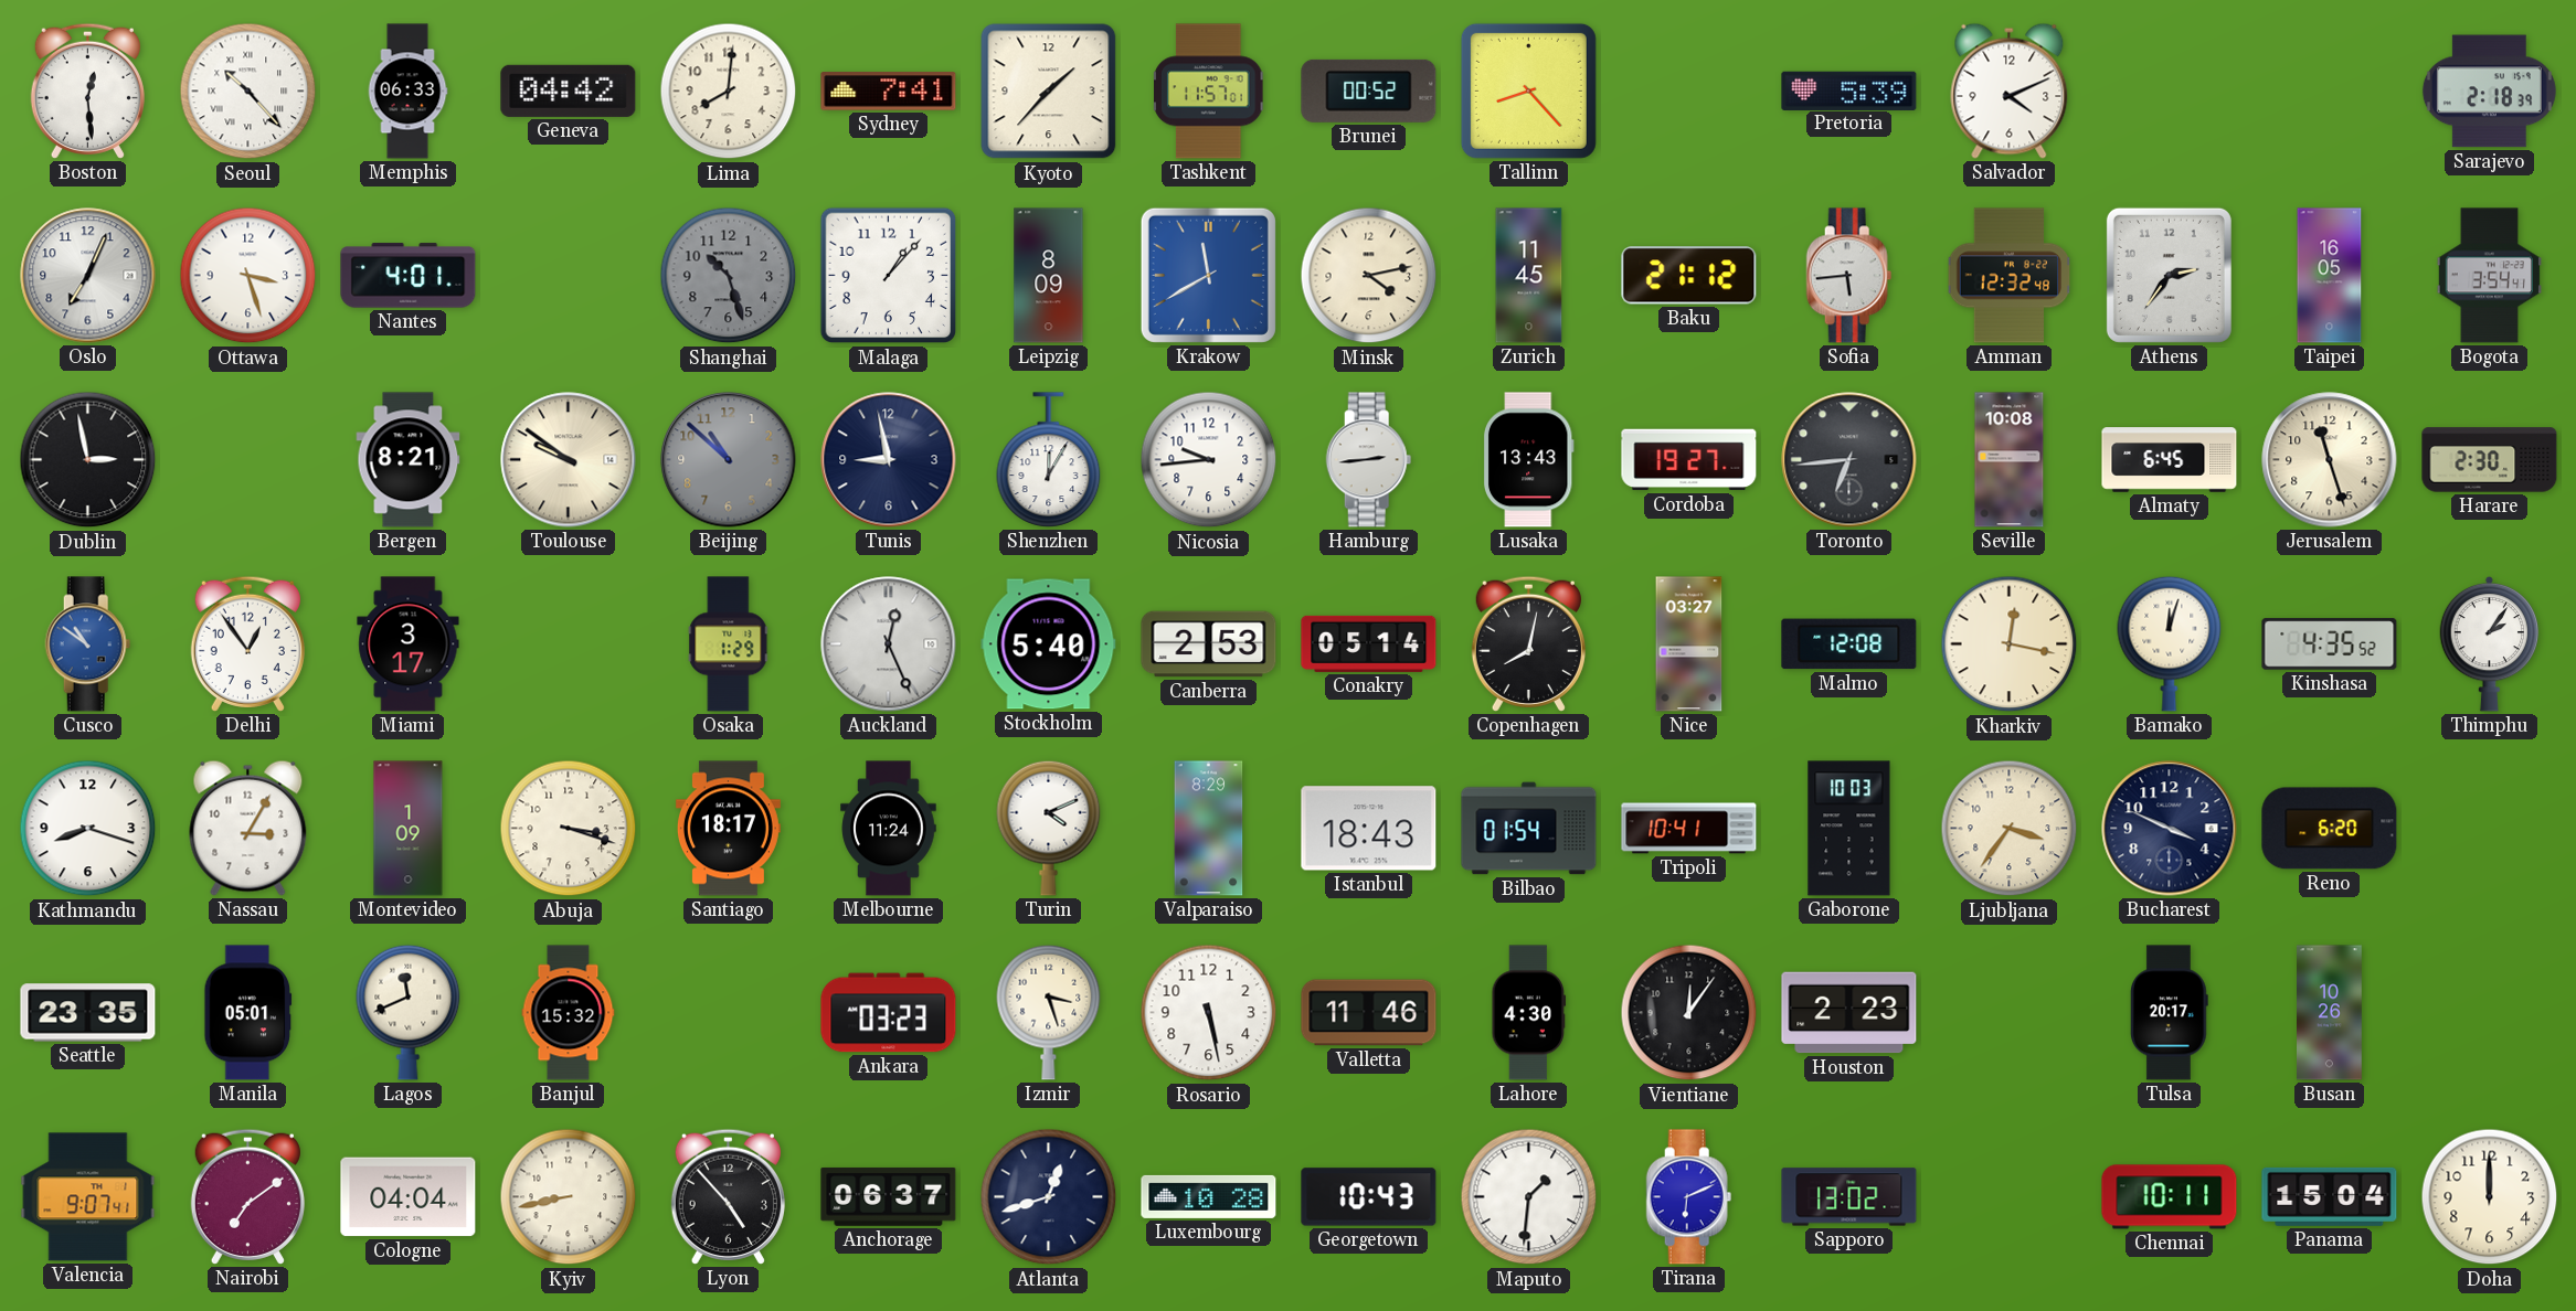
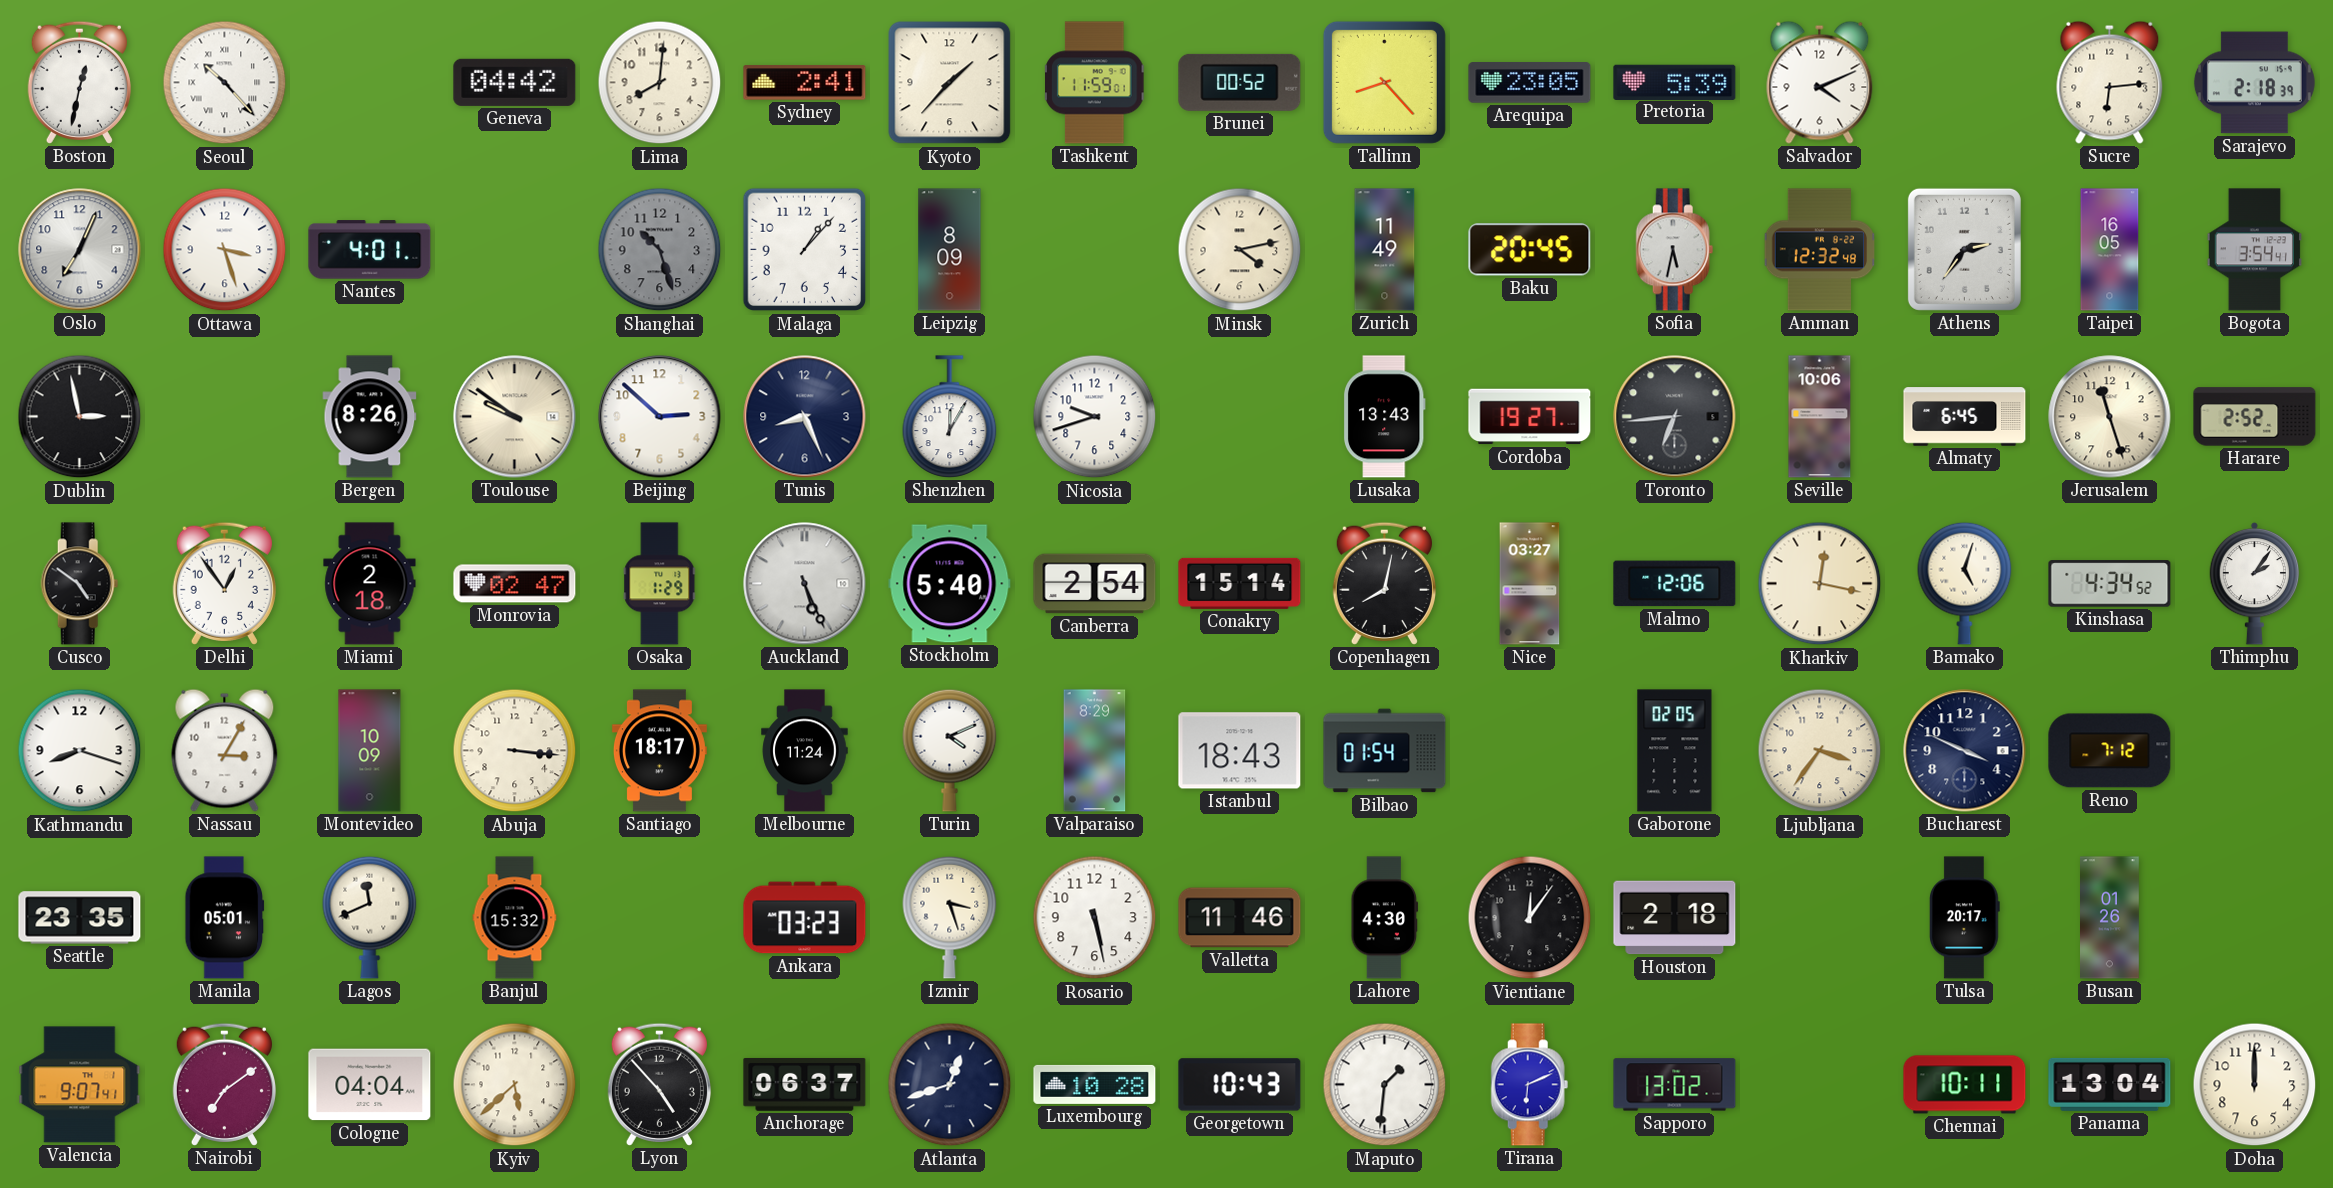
Boston: 12:29 -> 12:32 (79, 82)
Memphis: 06:33 -> none (407, 92)
Sydney: 7:41 -> 2:41 (805, 83)
Tashkent: 11:57 -> 11:59 (1095, 83)
Arequipa: none -> 23:05 (1530, 83)
Sucre: none -> 6:14 (2110, 82)
Krakow: 11:40 -> none (1208, 275)
Zurich: 11:45 -> 11:49 (1385, 250)
Baku: 21:12 -> 20:45 (1530, 250)
Sofia: 5:44 -> 5:32 (1675, 250)
Bergen: 8:21 -> 8:26 (370, 417)
Beijing: 10:52 -> 2:52 (660, 417)
Beijing dial: grey -> white (660, 417)
Tunis: 8:58 -> 8:26 (805, 417)
Nicosia: 9:44 -> 9:42 (1095, 417)
Hamburg: 2:44 -> none (1369, 460)
Seville: 10:08 -> 10:06 (1820, 417)
Harare: 2:30 -> 2:52 (2255, 417)
Cusco: 10:51 -> 4:51 (80, 584)
Cusco dial: blue -> black (80, 584)
Miami: 3:17 -> 2:18 (370, 584)
Monrovia: none -> 02:47 (515, 584)
Auckland: 12:26 -> 5:26 (805, 584)
Canberra: 2:53 -> 2:54 (1095, 584)
Conakry: 05:14 -> 15:14 (1240, 583)
Malmo: 12:08 -> 12:06 (1675, 584)
Bamako: 12:03 -> 5:03 (1965, 583)
Kinshasa: 4:35 -> 4:34 (2110, 584)
Montevideo: 1:09 -> 10:09 (370, 751)
Abuja: 3:18 -> 3:16 (515, 751)
Tripoli: 10:41 -> none (1689, 829)
Gaborone: 10:03 -> 02:05 (1675, 751)
Reno: 6:20 -> 7:12 (2110, 751)
Houston: 2:23 -> 2:18 (1675, 918)
Busan: 10:26 -> 01:26 (2110, 918)
Kyiv: 8:43 -> 5:38 (515, 1085)
Panama: 15:04 -> 13:04 (2110, 1084)
